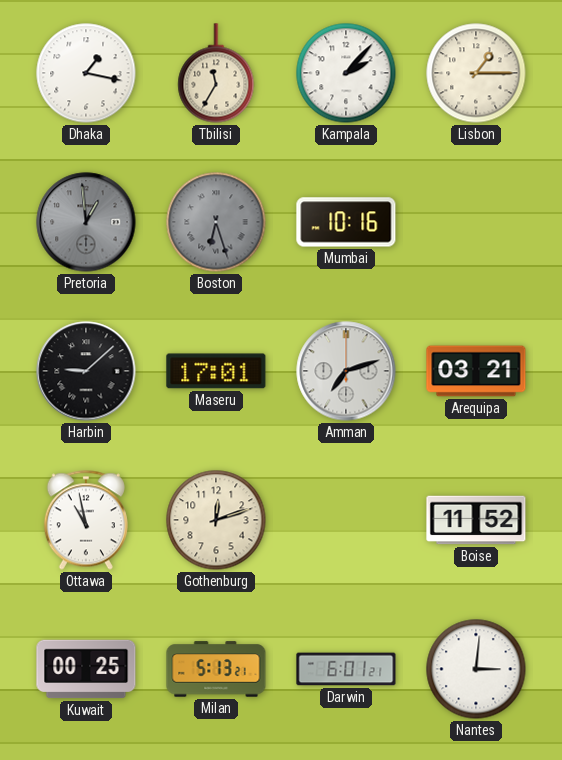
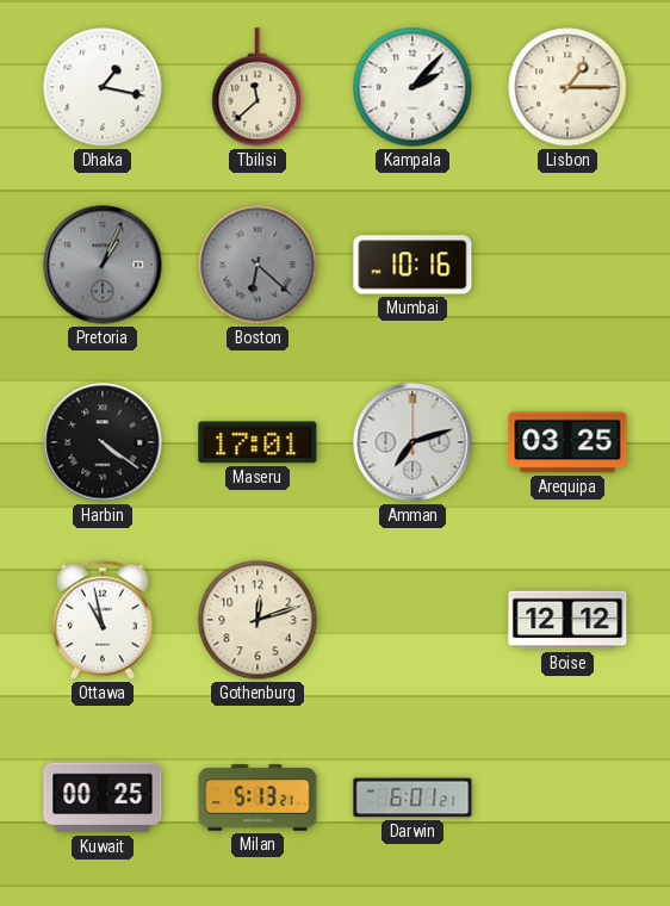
Tbilisi: 11:35 -> 11:38 (258, 87)
Pretoria: 12:59 -> 1:04 (103, 265)
Boston: 6:27 -> 6:22 (258, 265)
Harbin: 9:08 -> 4:21 (103, 442)
Arequipa: 03:21 -> 03:25 (567, 442)
Boise: 11:52 -> 12:12 (567, 620)
Nantes: 3:01 -> none (476, 669)
